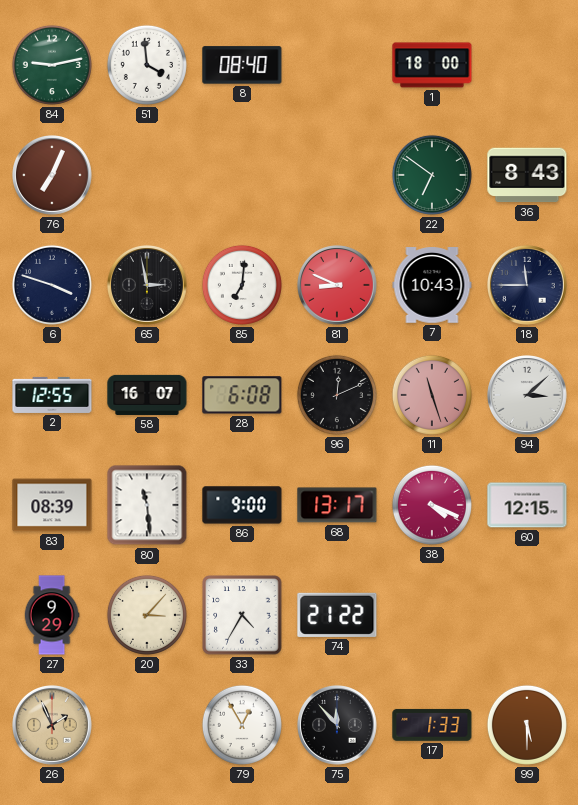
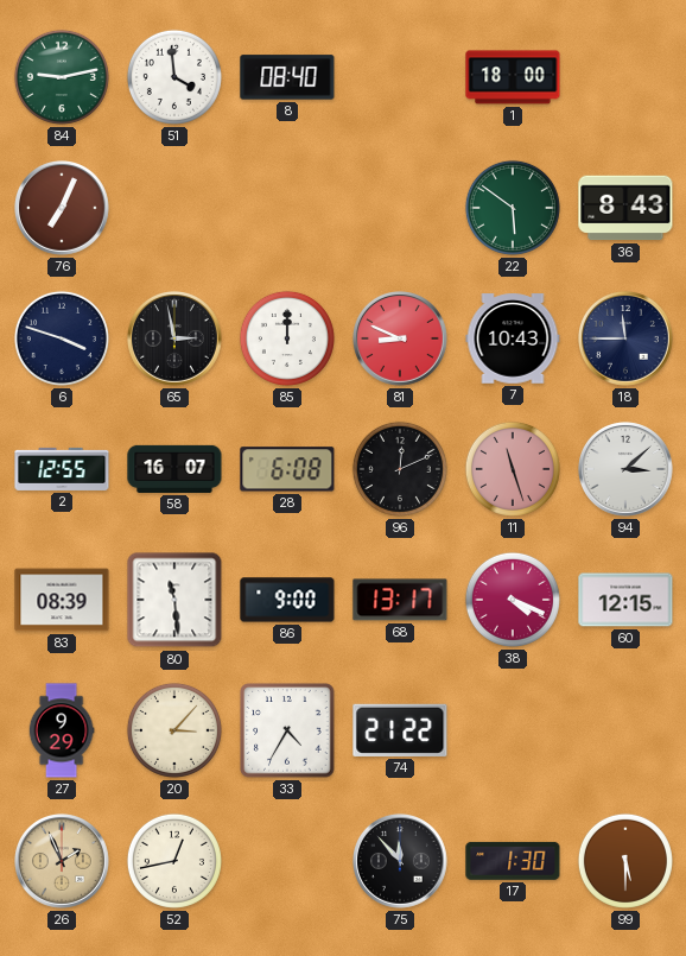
22: 6:51 -> 5:51 (513, 208)
85: 7:01 -> 12:00 (287, 338)
52: none -> 12:43 (174, 861)
79: 12:55 -> none (242, 725)
17: 1:33 -> 1:30 (513, 861)
